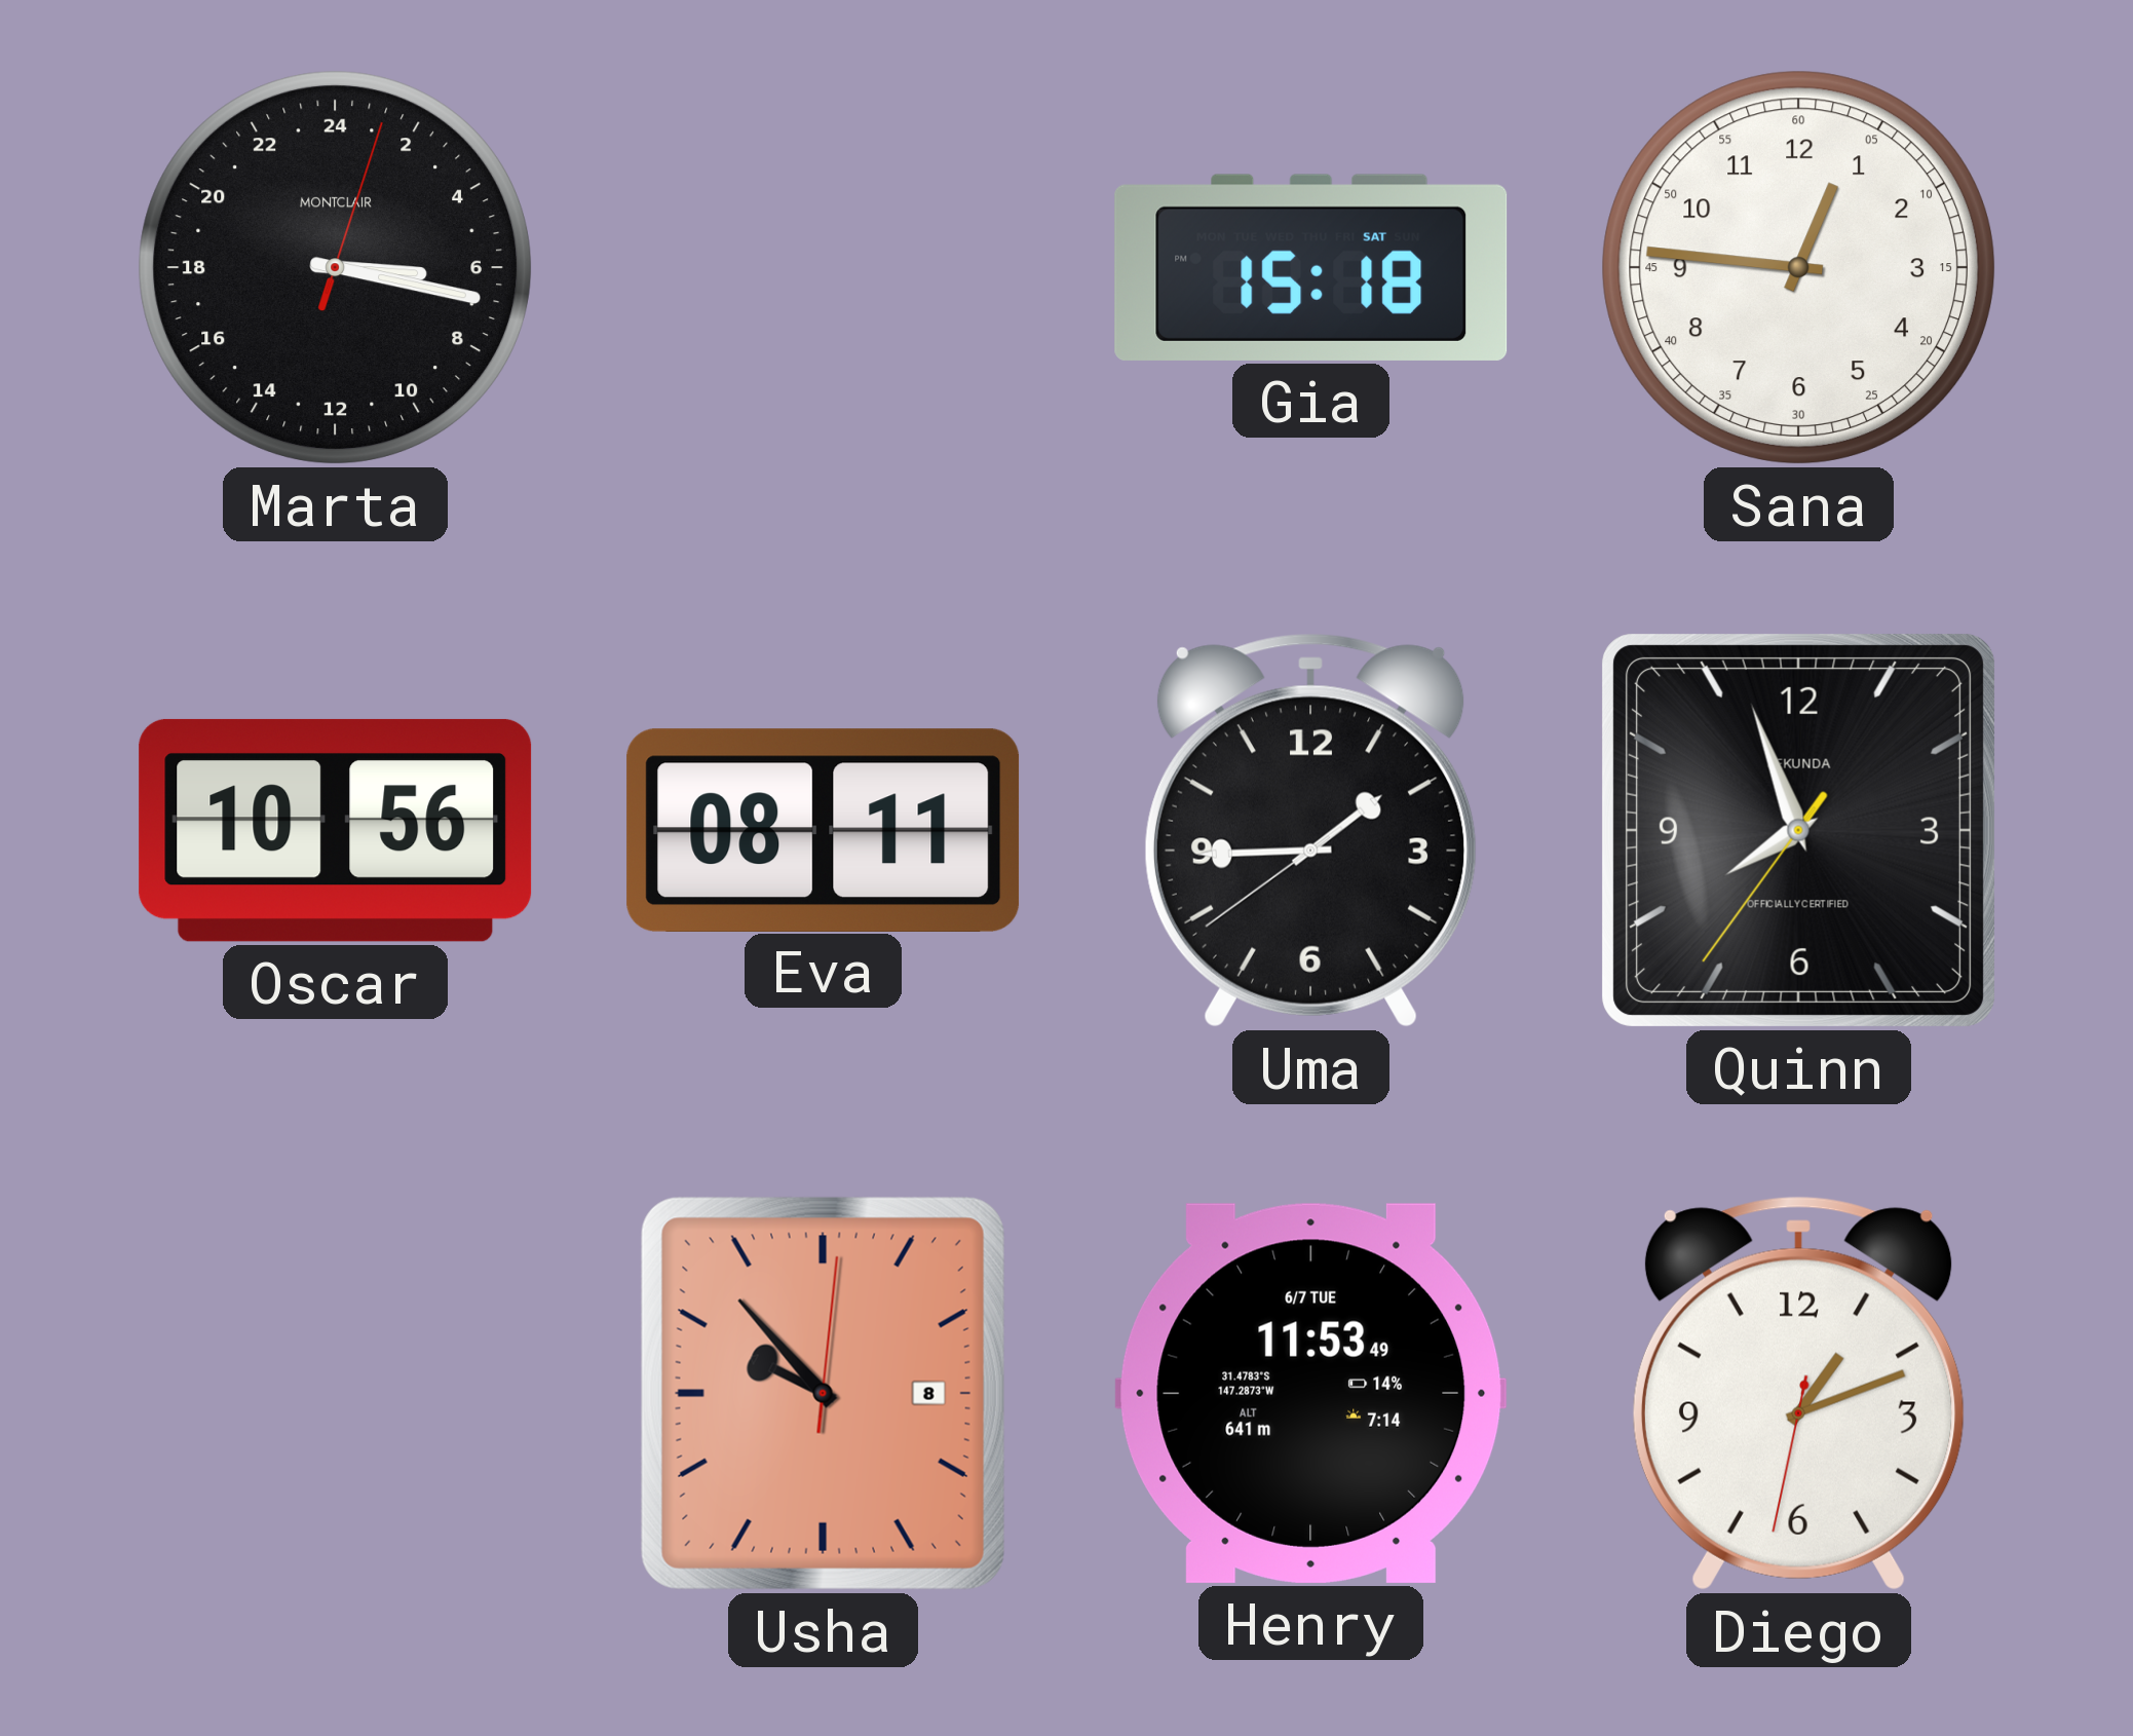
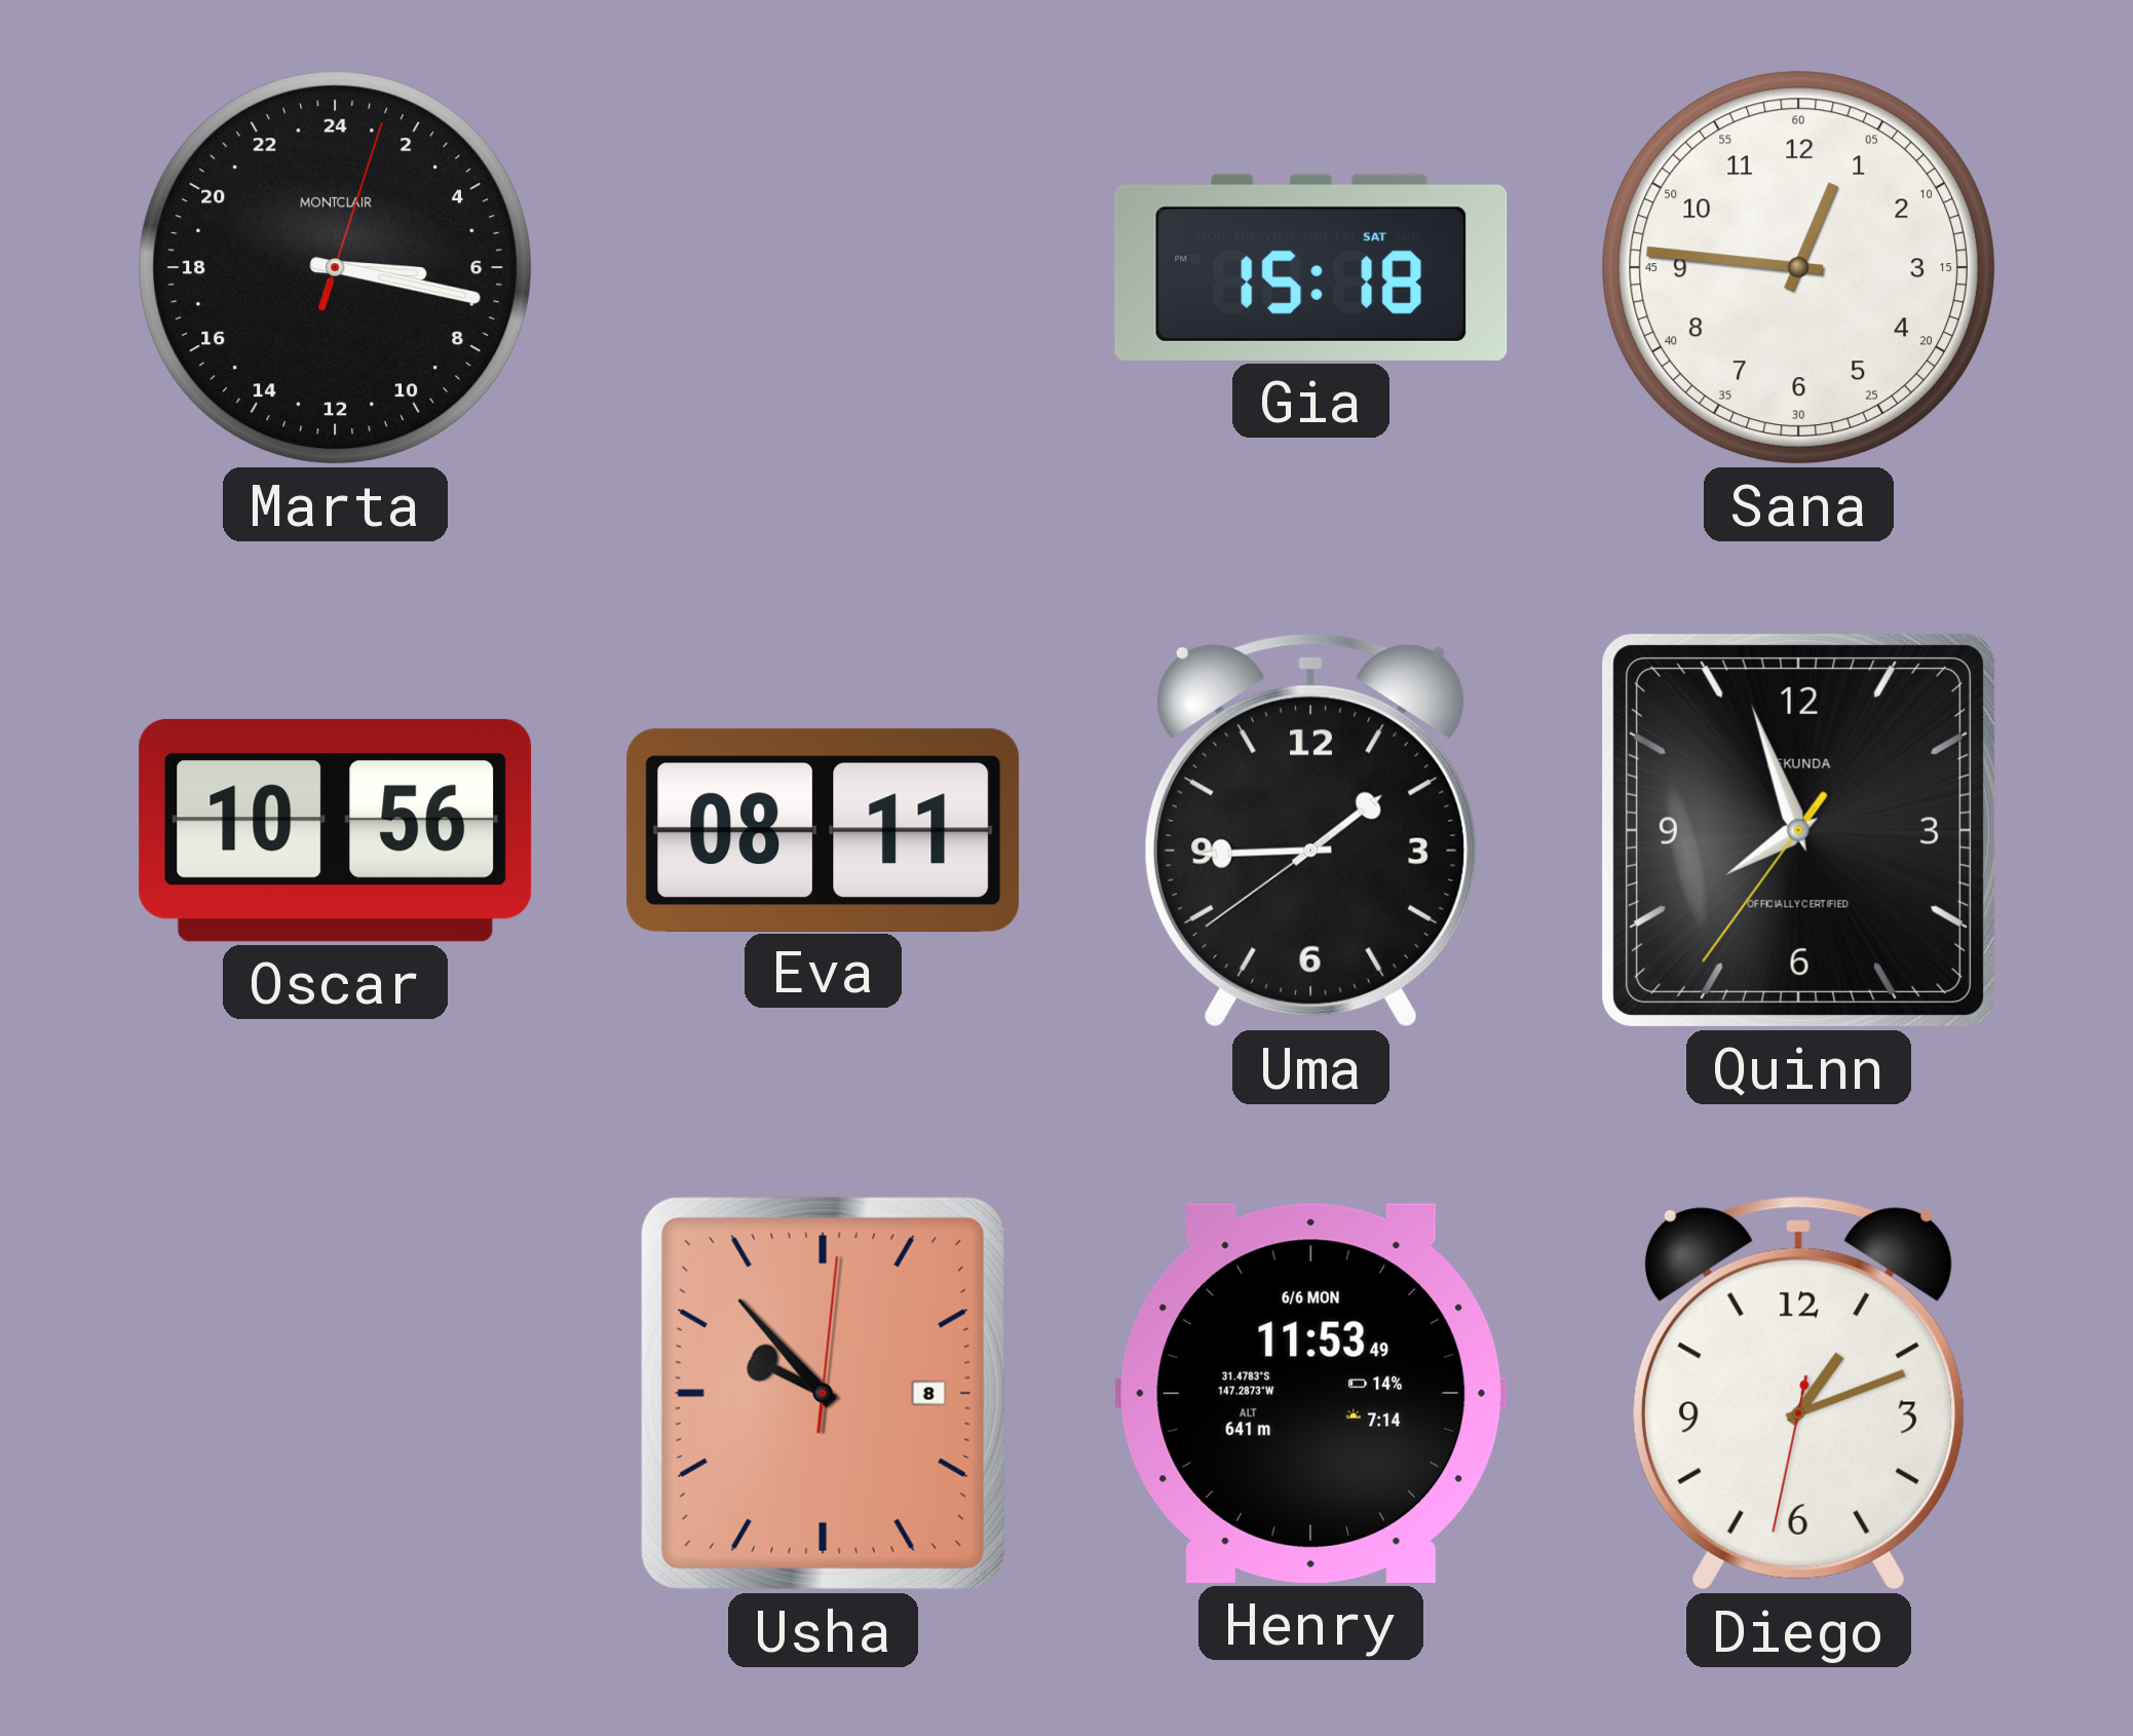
Henry date: 6/7 TUE -> 6/6 MON (1311, 1393)
